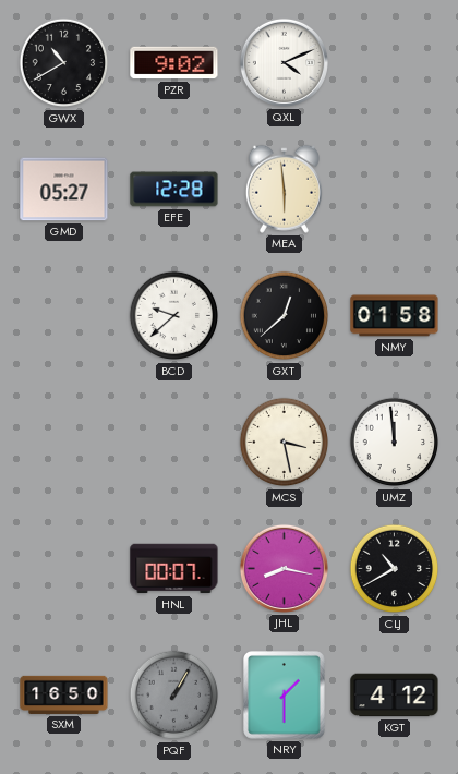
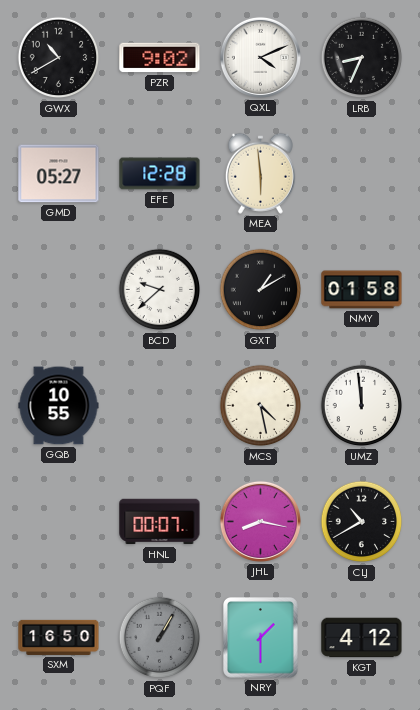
LRB: none -> 8:34 (362, 58)
GXT: 12:38 -> 1:10 (261, 290)
GQB: none -> 10:55 (59, 406)
MCS: 3:28 -> 4:28 (261, 406)
